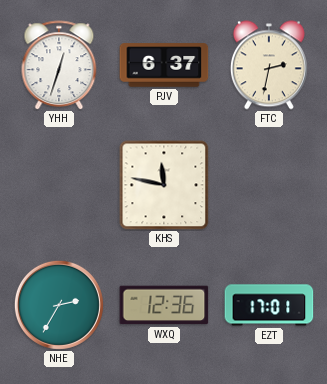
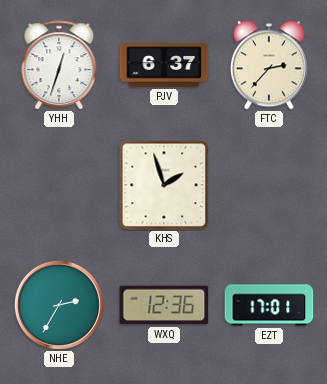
FTC: 2:32 -> 2:37 (269, 65)
KHS: 11:47 -> 1:57 (164, 185)
